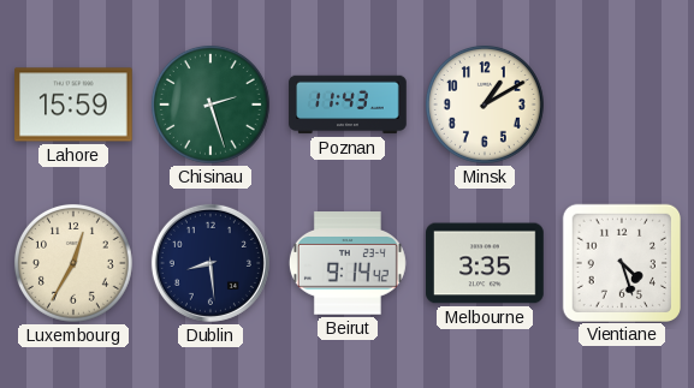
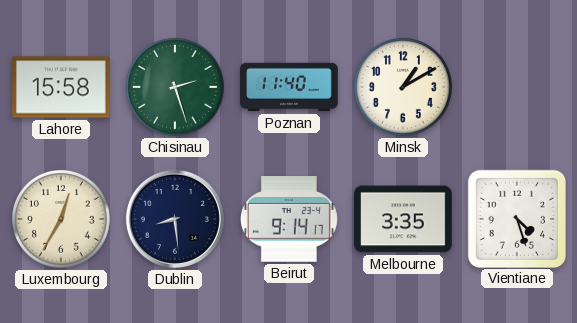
Lahore: 15:59 -> 15:58 (61, 87)
Poznan: 11:43 -> 11:40 (289, 87)
Beirut: 9:14:42 -> 9:14:17 (289, 219)
